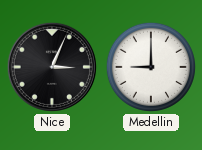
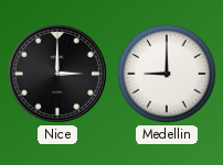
Nice: 3:04 -> 3:00 (57, 74)
